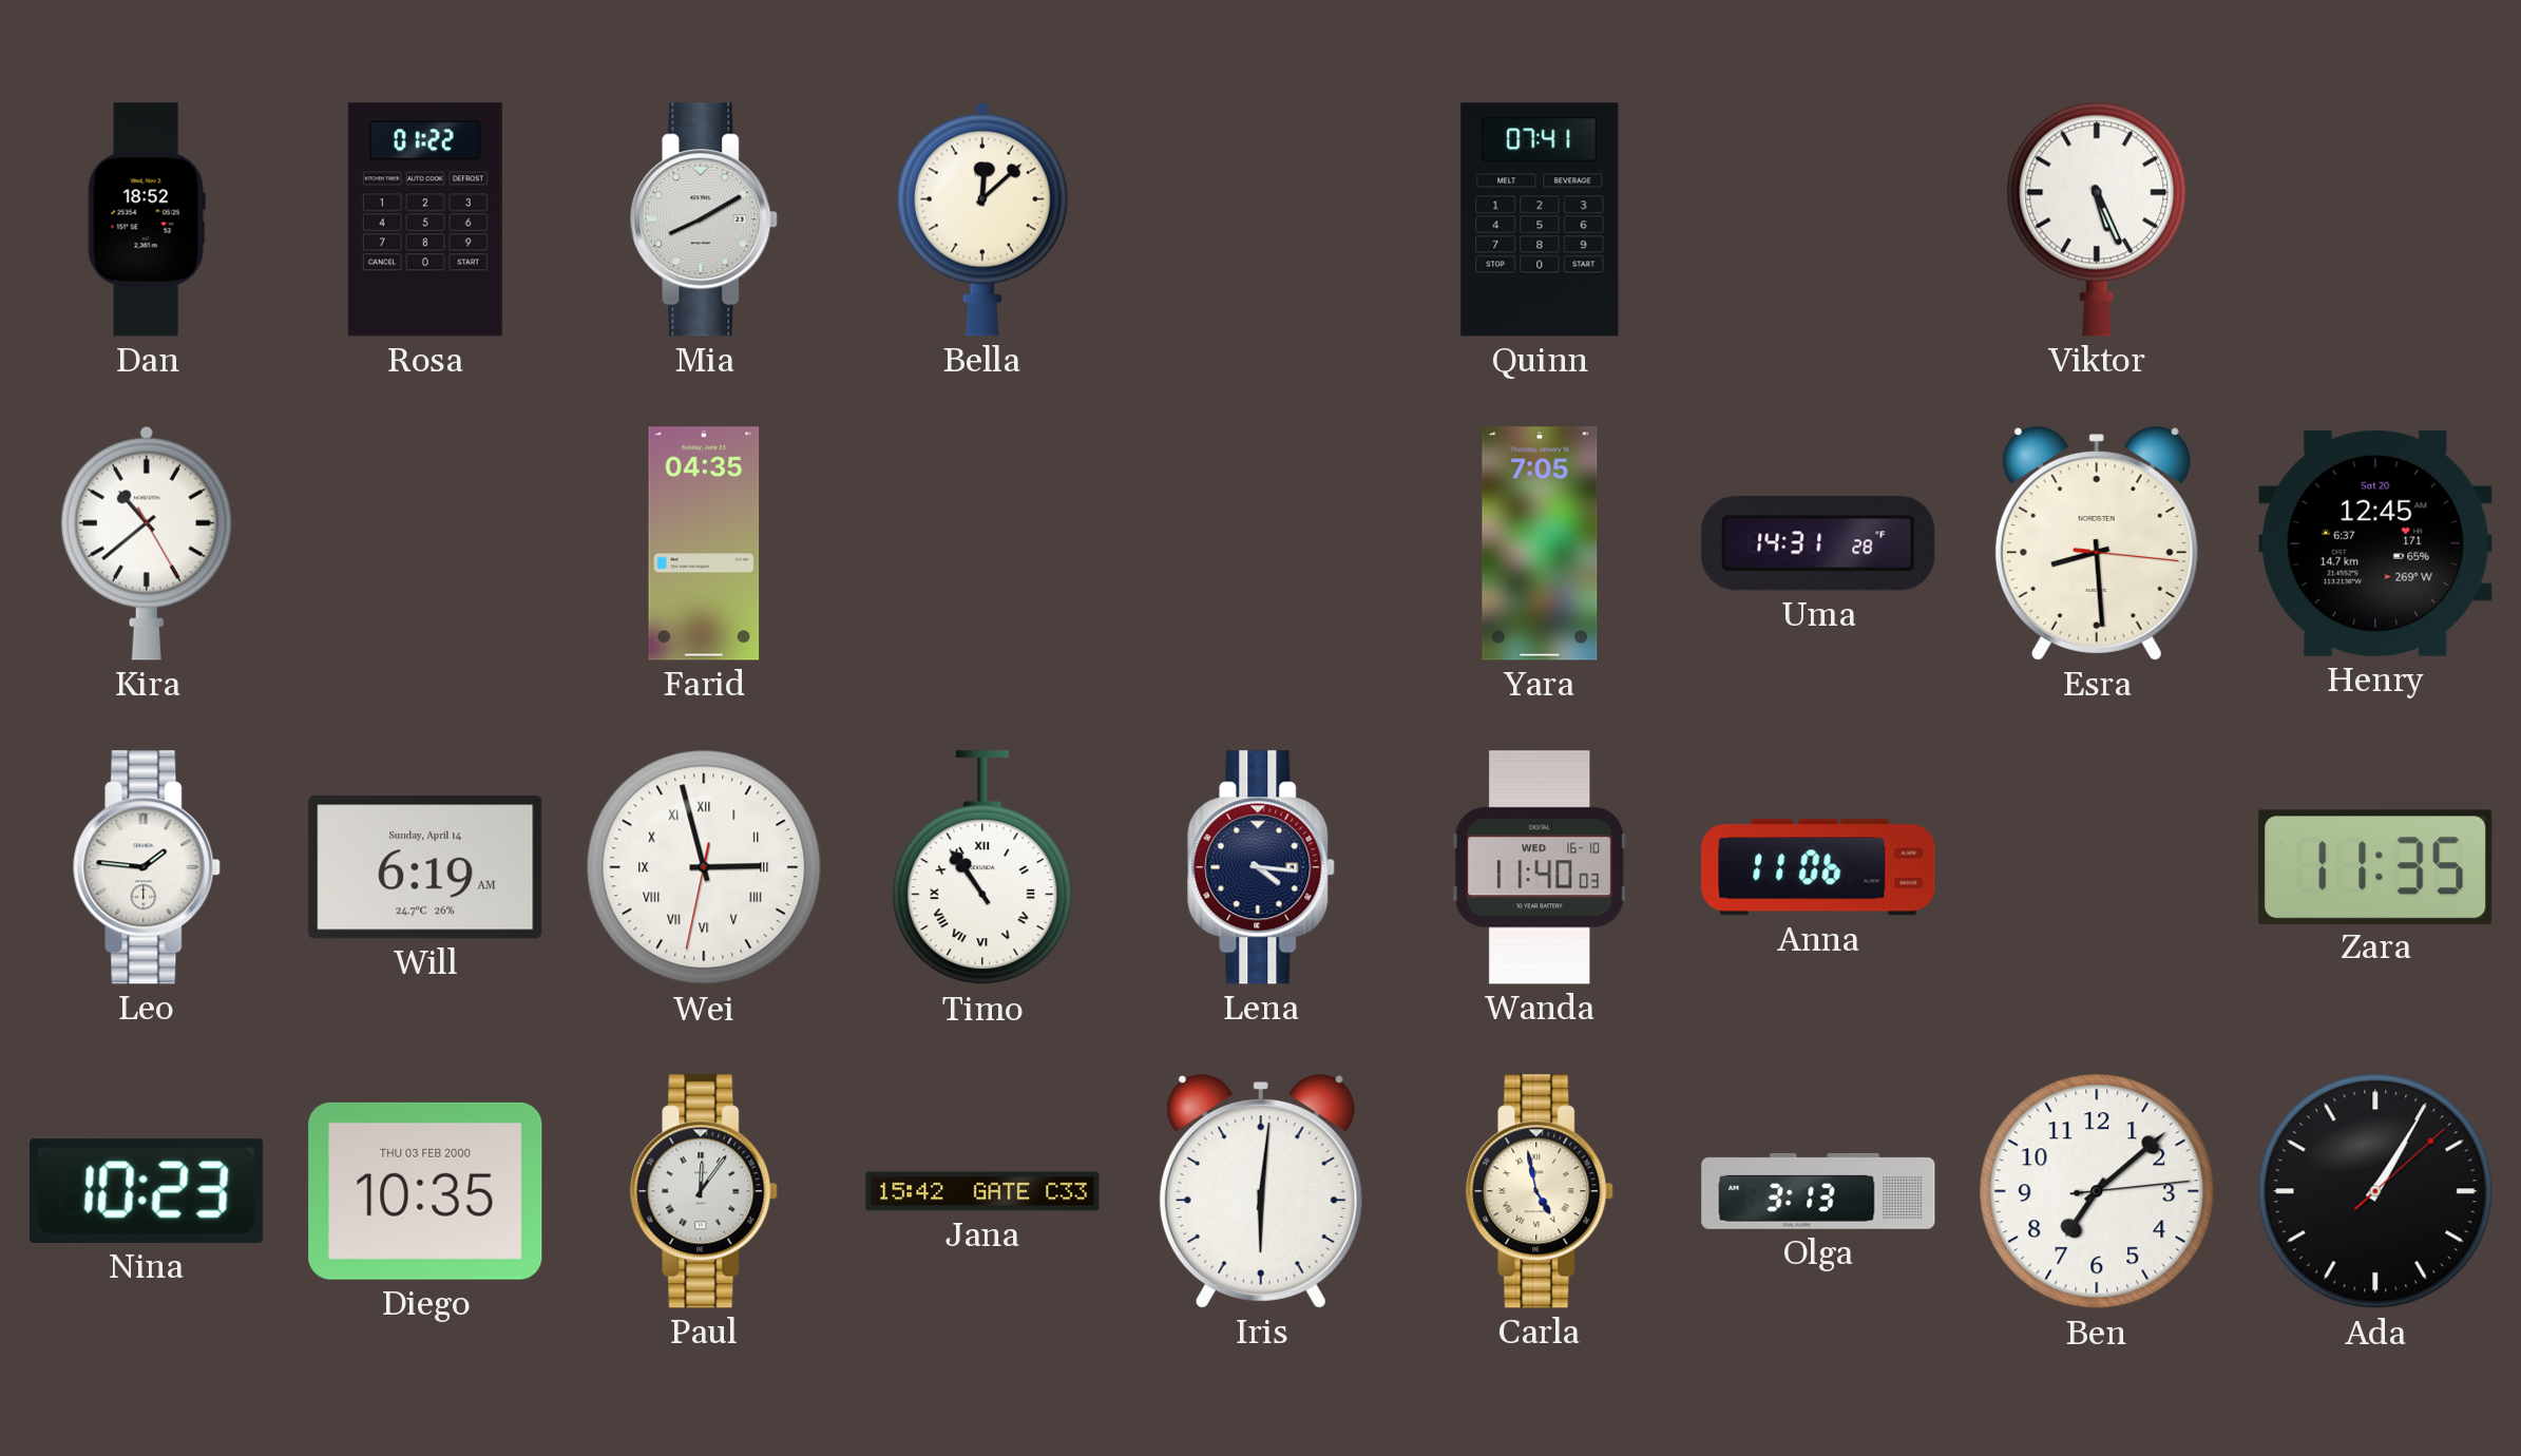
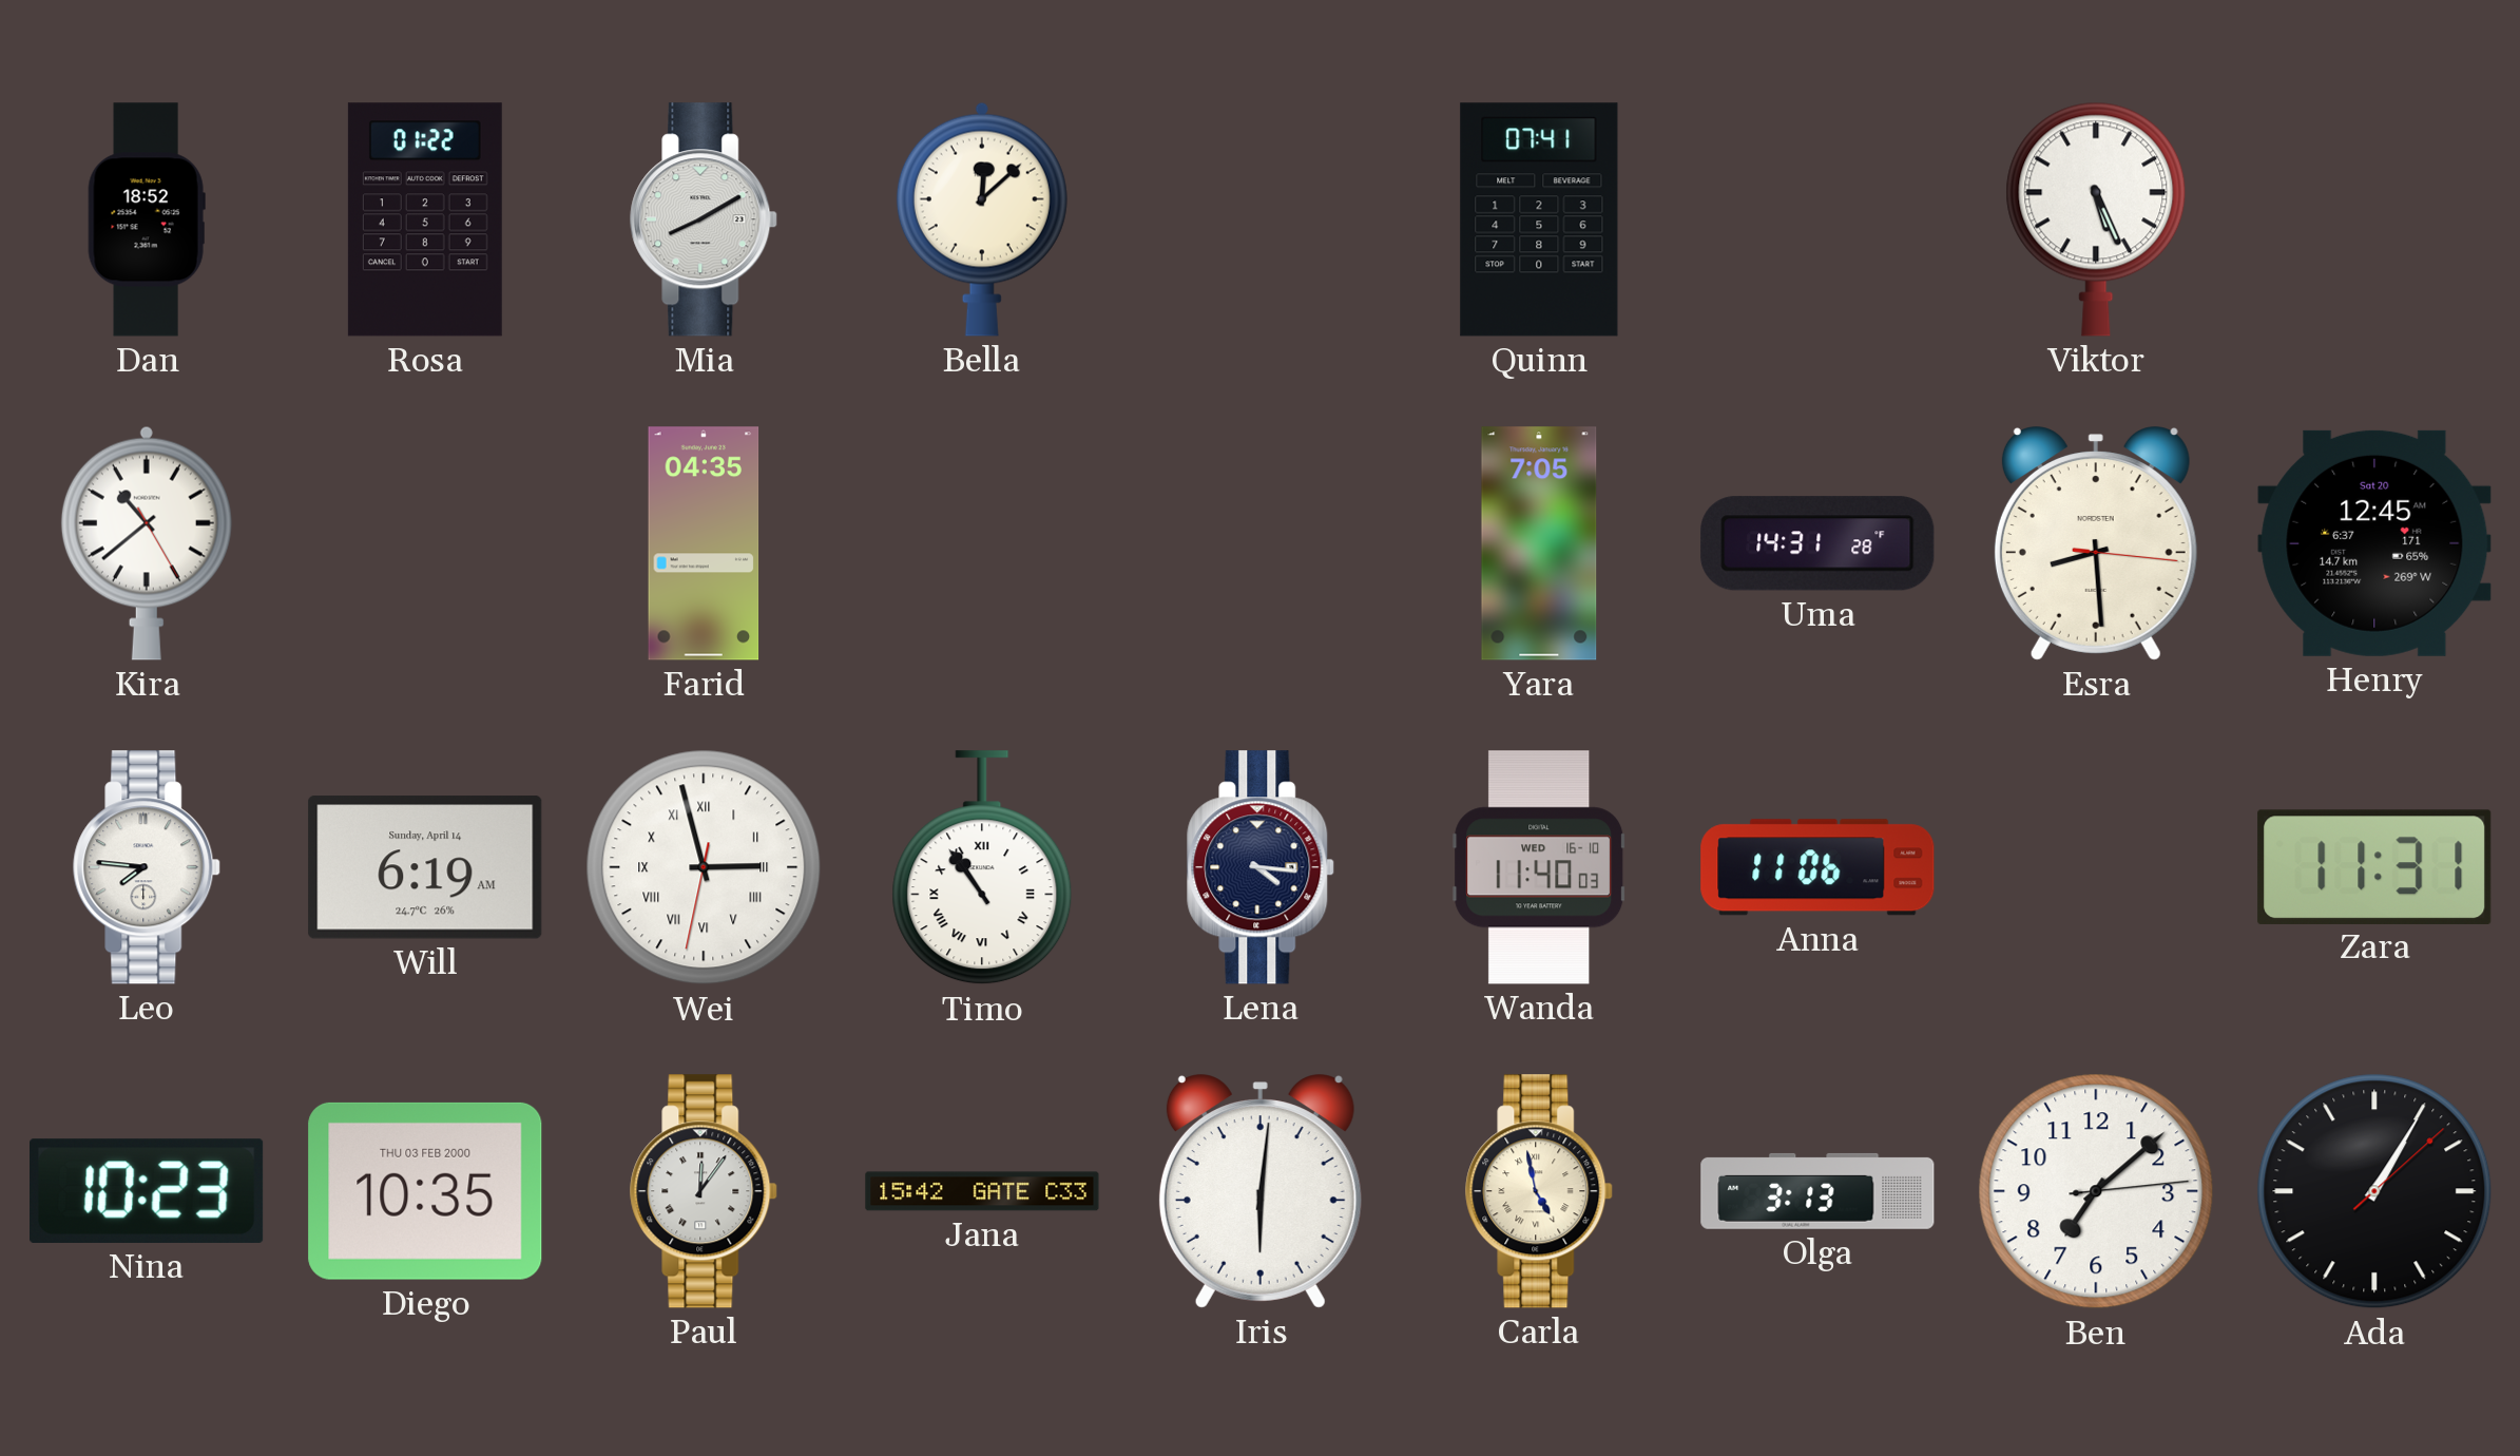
Leo: 1:46 -> 7:46 (148, 867)
Zara: 11:35 -> 11:31 (2374, 866)
